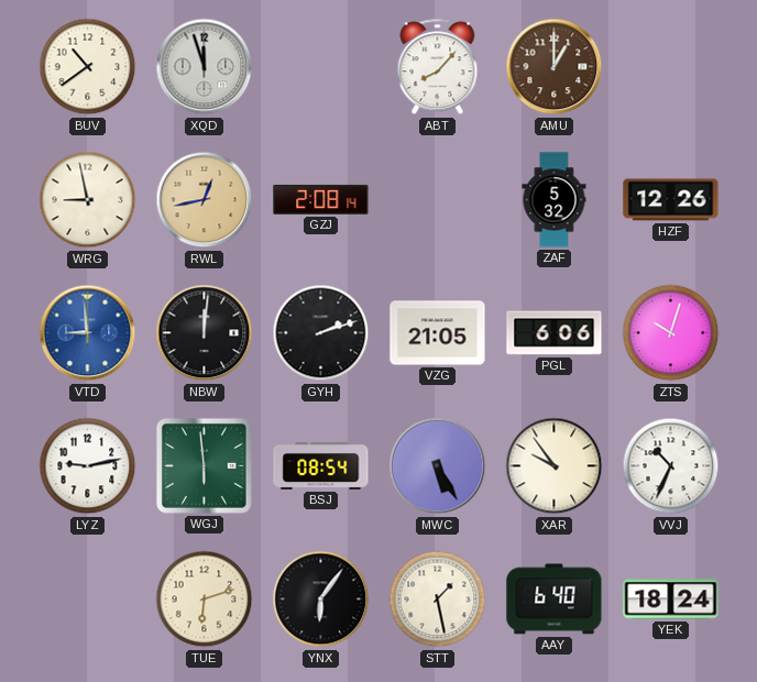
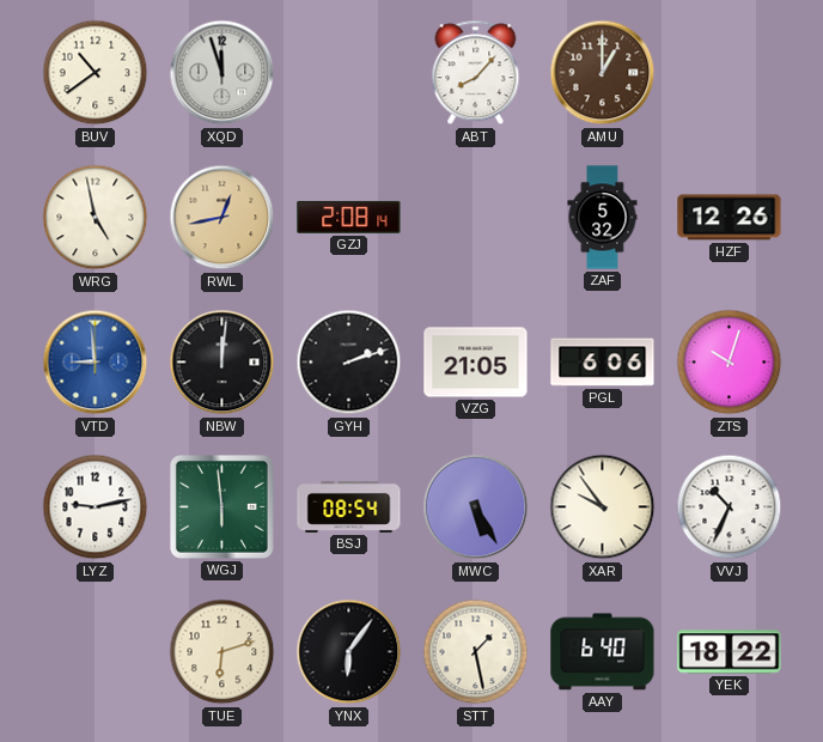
WRG: 8:58 -> 4:58 (96, 218)
YEK: 18:24 -> 18:22 (730, 652)
